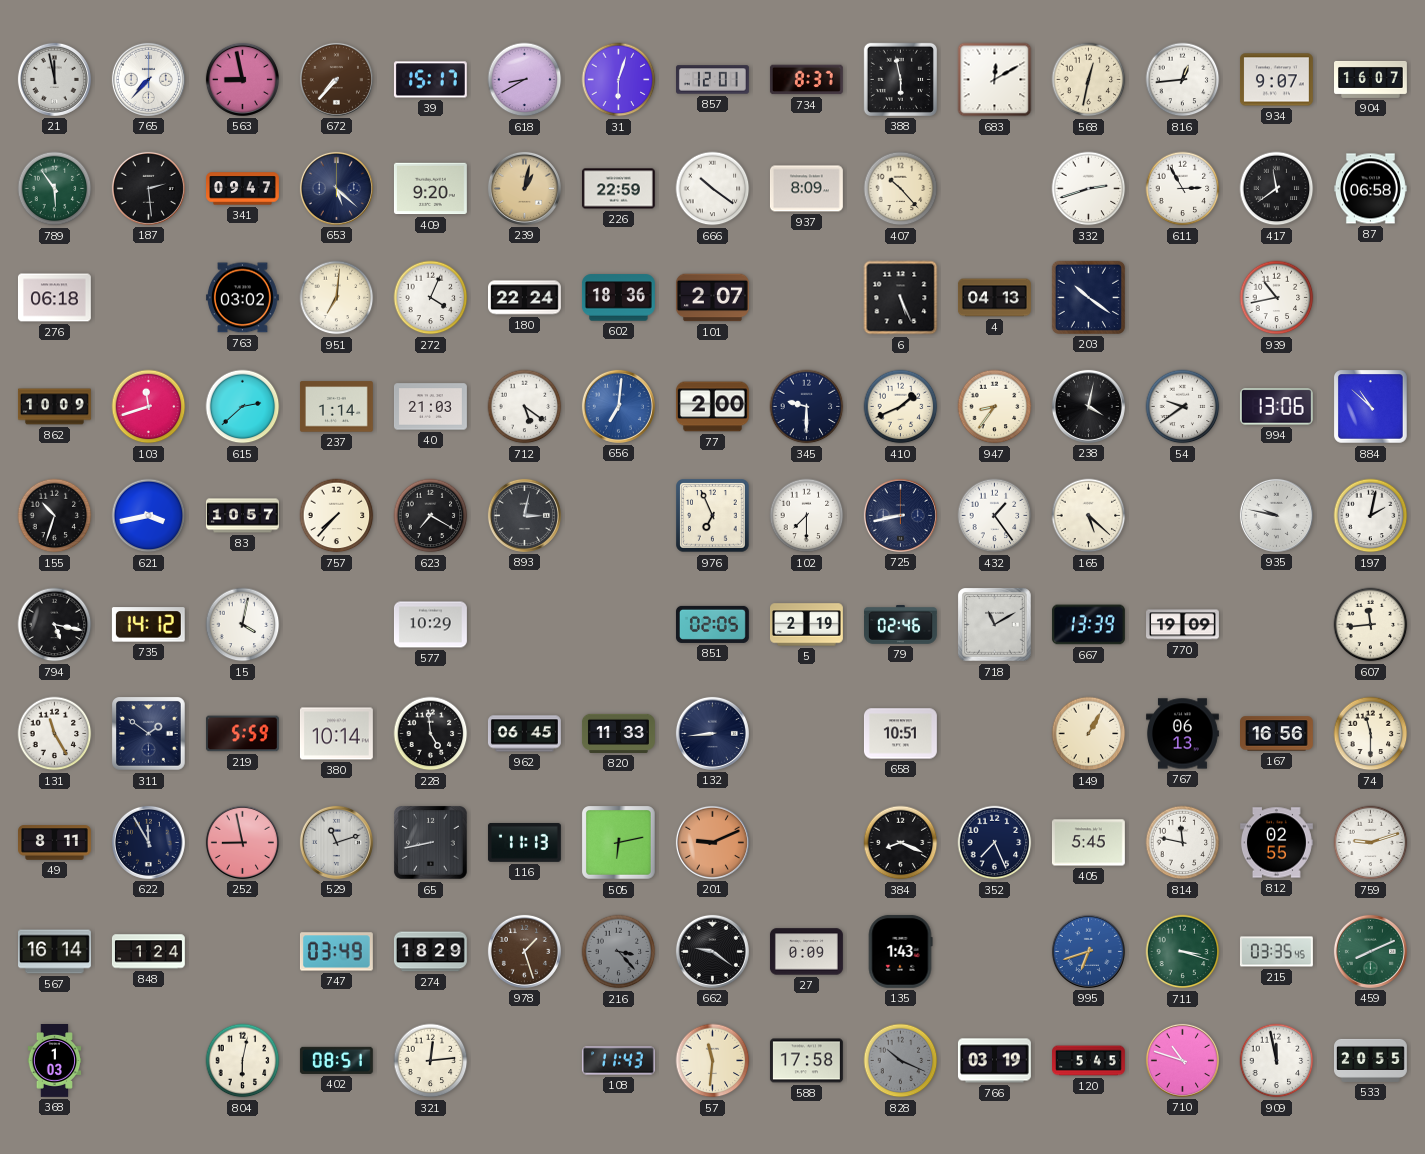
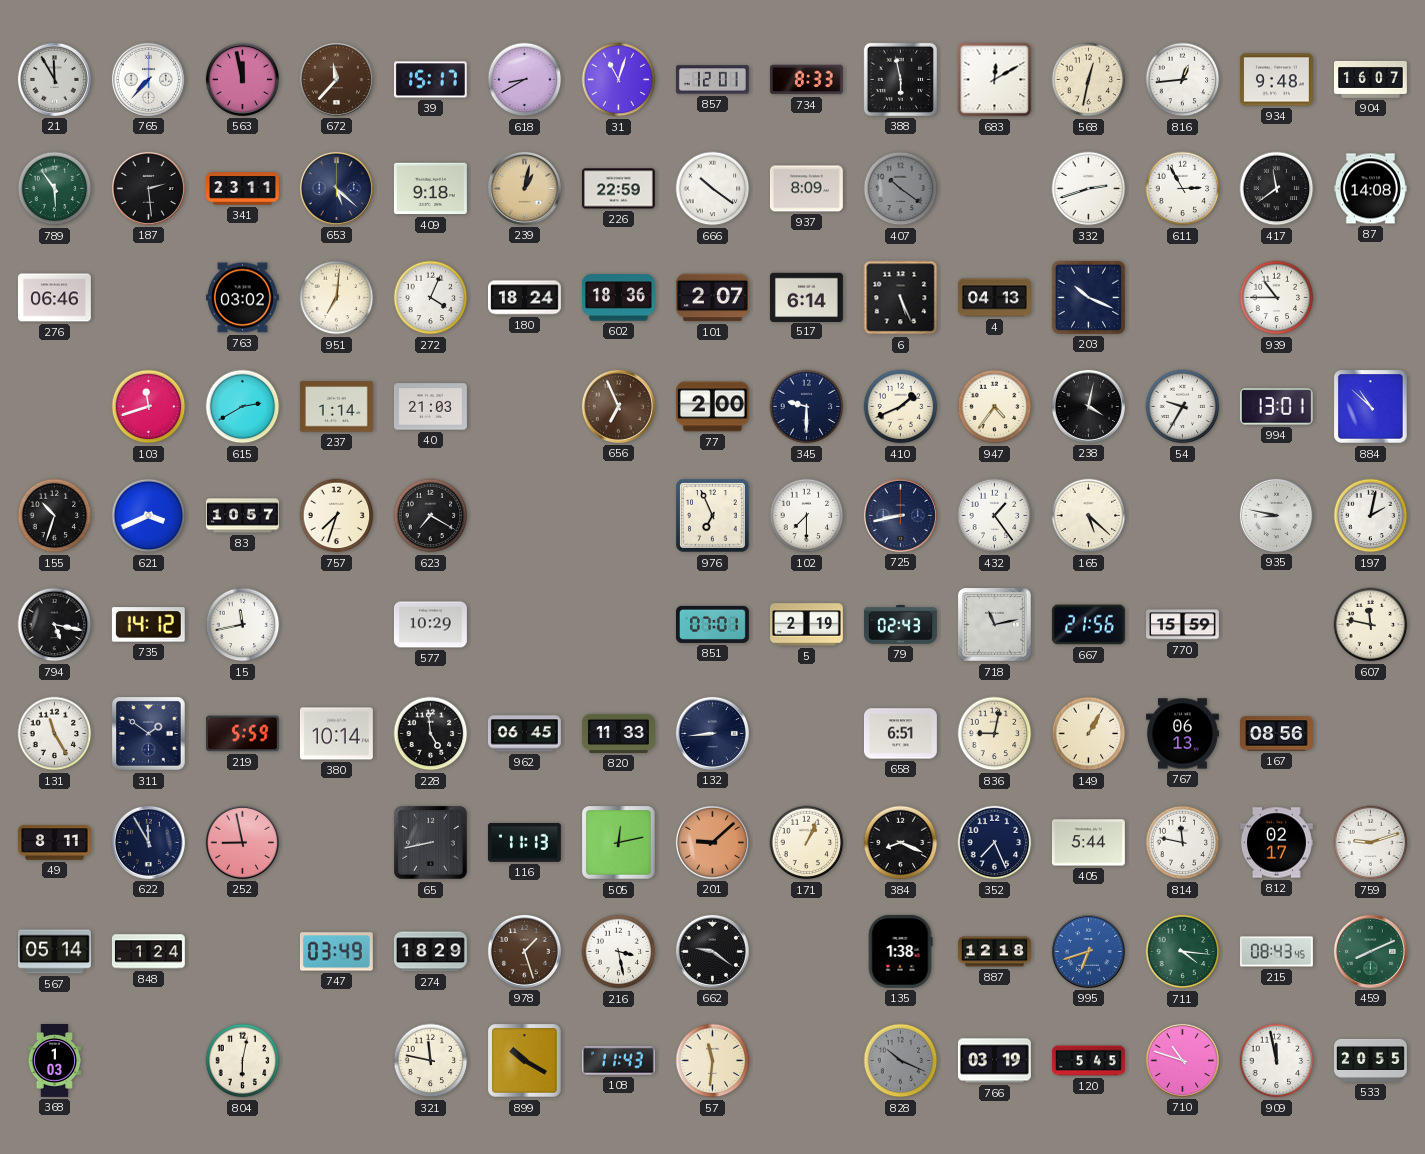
21: 11:58 -> 11:55 (54, 79)
563: 8:58 -> 11:58 (242, 79)
672: 7:37 -> 11:37 (336, 79)
31: 6:03 -> 11:03 (619, 80)
734: 8:37 -> 8:33 (806, 80)
934: 9:07 -> 9:48 (1276, 80)
341: 09:47 -> 23:11 (243, 189)
409: 9:20 -> 9:18 (430, 189)
407: 10:23 -> 10:21 (901, 189)
407 dial: cream -> grey (901, 189)
87: 06:58 -> 14:08 (1370, 189)
276: 06:18 -> 06:46 (54, 298)
180: 22:24 -> 18:24 (525, 298)
517: none -> 6:14 (806, 297)
203: 10:21 -> 10:19 (1088, 297)
939: 10:43 -> 10:45 (1277, 298)
862: 10:09 -> none (55, 407)
615: 2:38 -> 2:40 (243, 407)
712: 5:21 -> none (525, 407)
656: 7:01 -> 6:56 (618, 406)
656 dial: blue -> brown (618, 406)
947: 8:36 -> 4:36 (995, 407)
54: 9:39 -> 9:35 (1183, 407)
994: 13:06 -> 13:01 (1276, 407)
621: 3:43 -> 3:41 (149, 516)
757: 7:37 -> 7:33 (337, 516)
893: 3:02 -> none (524, 515)
935: 9:47 -> 8:47 (1276, 515)
15: 4:02 -> 11:43 (243, 625)
851: 02:05 -> 07:01 (712, 624)
79: 02:46 -> 02:43 (901, 625)
718: 11:10 -> 11:13 (995, 625)
667: 13:39 -> 21:56 (1088, 625)
770: 19:09 -> 15:59 (1183, 625)
607: 11:44 -> 11:47 (1371, 625)
658: 10:51 -> 6:51 (900, 734)
836: none -> 9:02 (995, 734)
167: 16:56 -> 08:56 (1277, 734)
74: 11:30 -> none (1371, 734)
529: 11:12 -> none (336, 842)
505: 6:13 -> 12:13 (619, 843)
201: 9:11 -> 9:08 (712, 842)
171: none -> 1:04 (807, 843)
405: 5:45 -> 5:44 (1088, 843)
812: 02:55 -> 02:17 (1276, 843)
567: 16:14 -> 05:14 (55, 952)
216: 3:23 -> 3:28 (619, 952)
216 dial: grey -> white (619, 952)
27: 0:09 -> none (807, 952)
135: 1:43 -> 1:38 (900, 951)
887: none -> 12:18 (994, 952)
711: 3:18 -> 4:16 (1183, 952)
215: 03:35 -> 08:43 (1276, 952)
402: 08:51 -> none (336, 1060)
321: 12:14 -> 11:47 (431, 1061)
899: none -> 10:20 (525, 1061)
588: 17:58 -> none (806, 1061)
